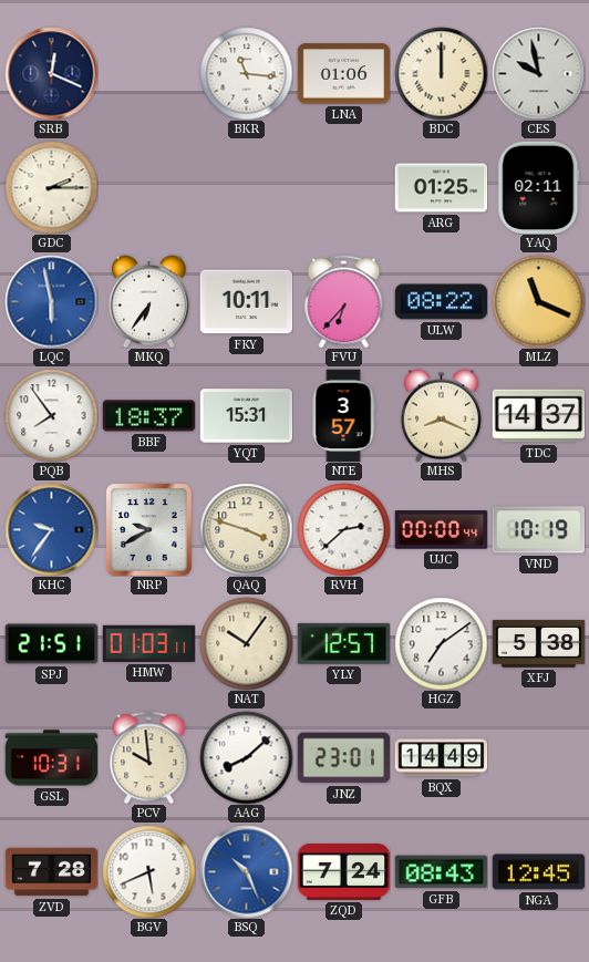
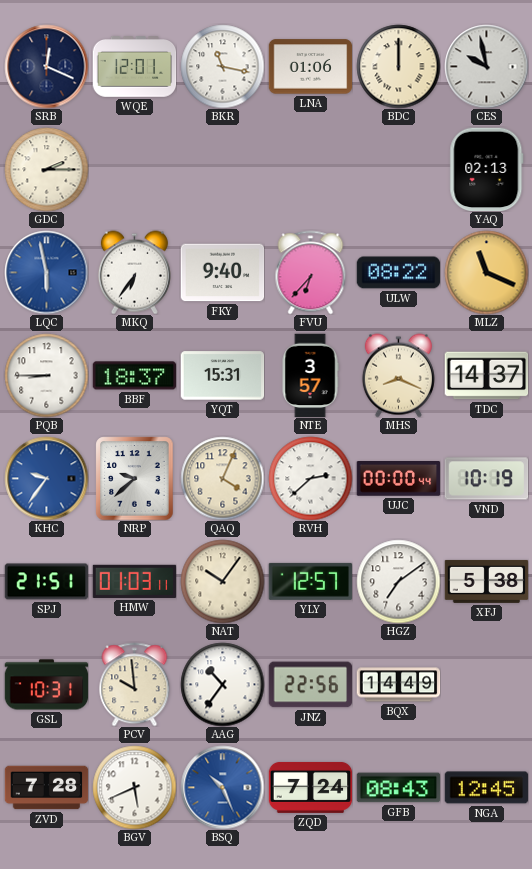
WQE: none -> 12:01 (134, 67)
BKR: 11:16 -> 11:17 (222, 66)
ARG: 01:25 -> none (441, 188)
YAQ: 02:11 -> 02:13 (487, 169)
FKY: 10:11 -> 9:40 (222, 273)
PQB: 7:54 -> 8:45 (46, 375)
NRP: 9:40 -> 9:38 (135, 478)
QAQ: 3:48 -> 4:04 (222, 478)
AAG: 8:08 -> 10:36 (222, 684)
JNZ: 23:01 -> 22:56 (310, 685)
